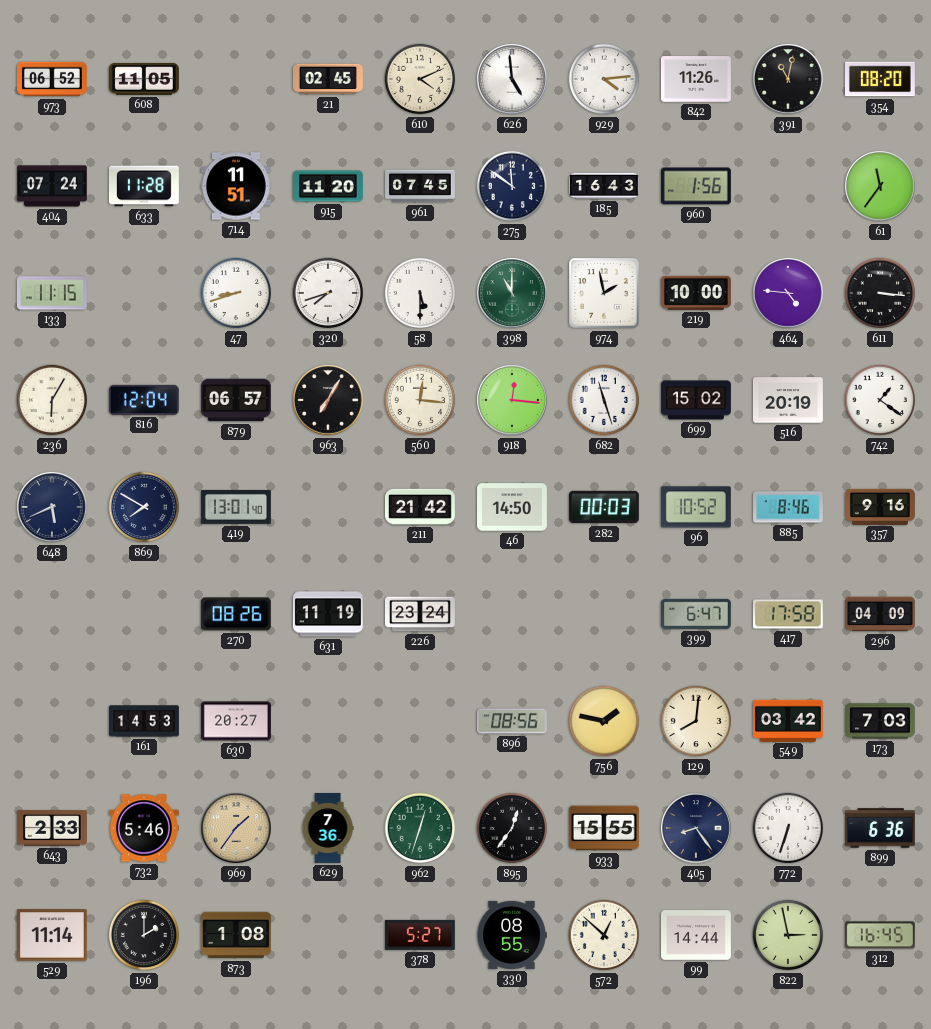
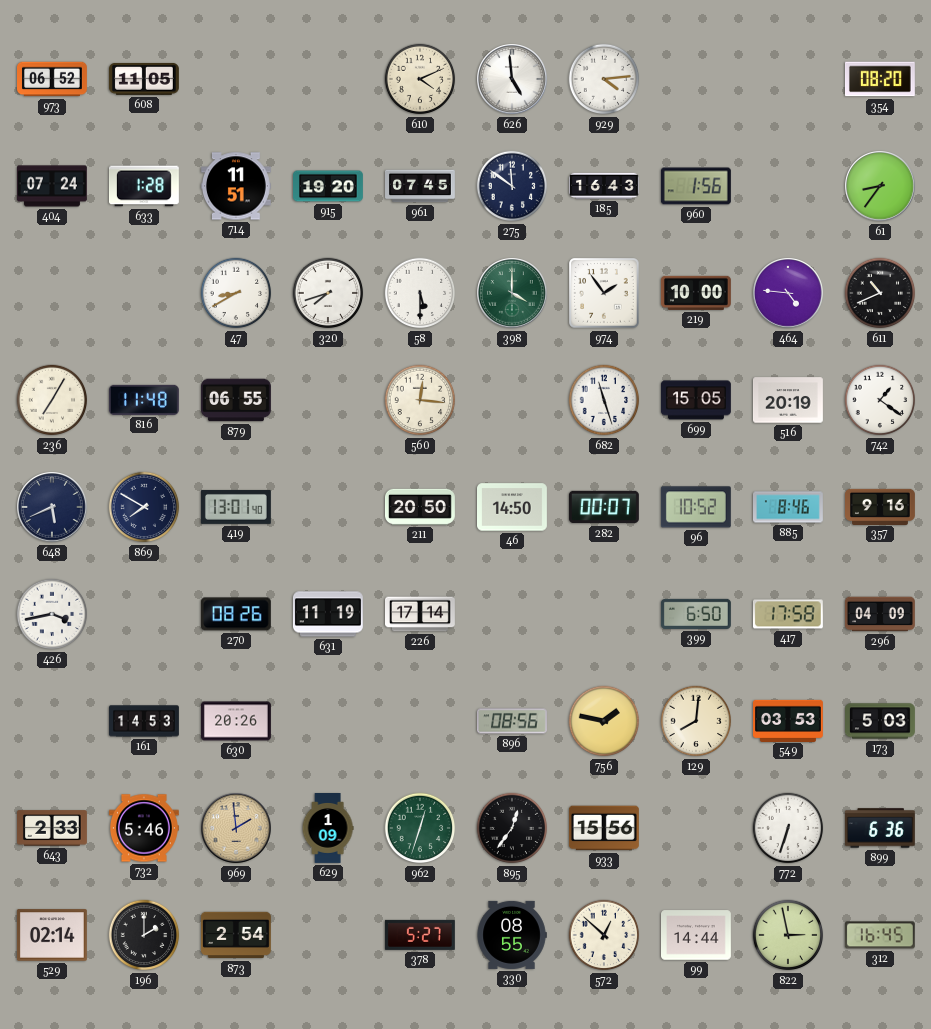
21: 02:45 -> none (328, 79)
842: 11:26 -> none (697, 79)
391: 11:02 -> none (788, 79)
633: 11:28 -> 1:28 (144, 186)
915: 11:20 -> 19:20 (329, 186)
61: 11:36 -> 8:36 (880, 186)
133: 11:15 -> none (52, 293)
47: 8:42 -> 8:40 (236, 293)
398: 11:00 -> 4:00 (512, 293)
974: 1:58 -> 1:54 (604, 293)
611: 3:16 -> 10:41 (880, 293)
236: 6:05 -> 7:05 (52, 400)
816: 12:04 -> 11:48 (144, 400)
879: 06:57 -> 06:55 (237, 400)
963: 7:05 -> none (328, 400)
918: 12:16 -> none (512, 400)
699: 15:02 -> 15:05 (696, 400)
211: 21:42 -> 20:50 (421, 507)
282: 00:03 -> 00:07 (604, 507)
426: none -> 3:43 (52, 614)
226: 23:24 -> 17:14 (421, 614)
399: 6:47 -> 6:50 (696, 614)
630: 20:27 -> 20:26 (236, 721)
549: 03:42 -> 03:53 (789, 720)
173: 7:03 -> 5:03 (881, 721)
969: 1:36 -> 1:59 (236, 828)
629: 7:36 -> 1:09 (328, 829)
933: 15:55 -> 15:56 (604, 828)
405: 8:24 -> none (696, 828)
529: 11:14 -> 02:14 (52, 935)
873: 1:08 -> 2:54 (236, 935)
